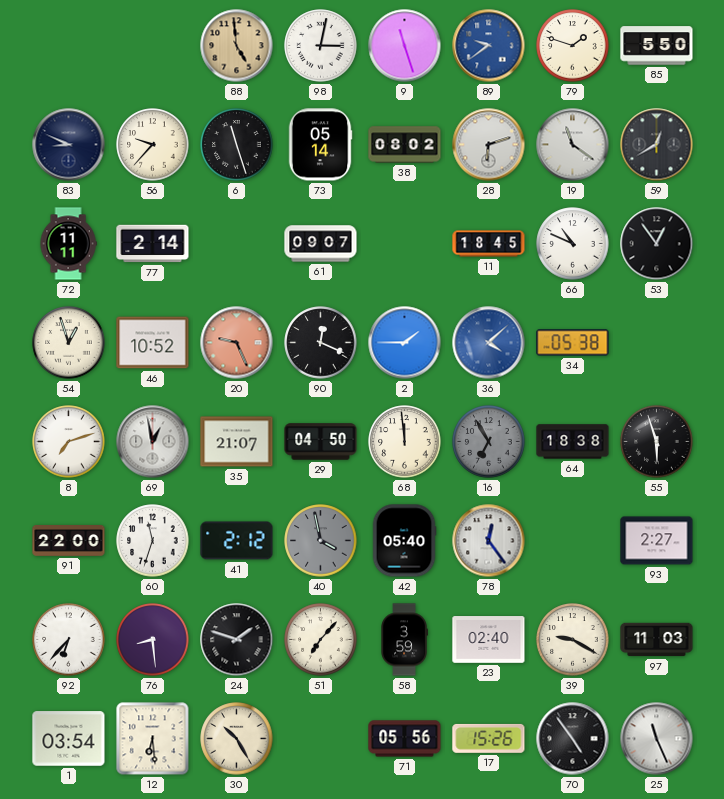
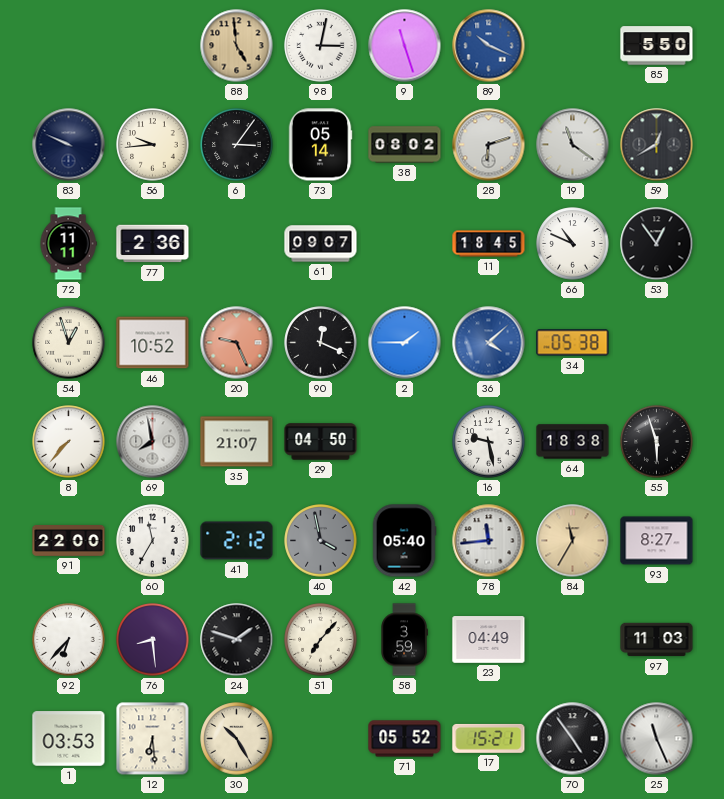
89: 9:39 -> 10:19 (489, 46)
79: 1:48 -> none (573, 46)
83: 8:49 -> 9:49 (69, 145)
56: 9:37 -> 9:44 (153, 145)
6: 11:27 -> 3:06 (237, 145)
77: 2:14 -> 2:36 (153, 244)
8: 7:12 -> 7:37 (69, 442)
69: 12:58 -> 7:58 (153, 442)
68: 11:59 -> none (405, 442)
16: 6:55 -> 9:28 (489, 442)
16 dial: grey -> white (489, 442)
60: 11:33 -> 11:35 (153, 541)
78: 12:24 -> 11:44 (489, 541)
84: none -> 11:35 (573, 541)
93: 2:27 -> 8:27 (657, 541)
23: 02:40 -> 04:49 (489, 640)
39: 9:20 -> none (573, 640)
1: 03:54 -> 03:53 (69, 739)
71: 05:56 -> 05:52 (405, 739)
17: 15:26 -> 15:21 (489, 738)
